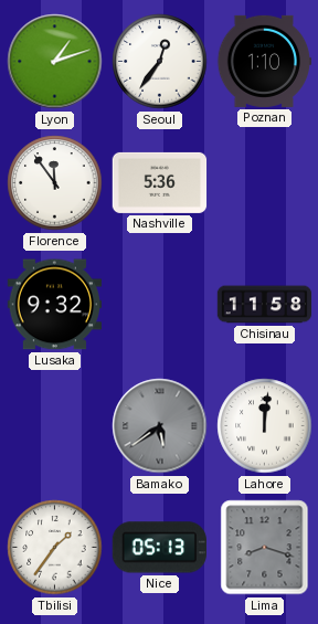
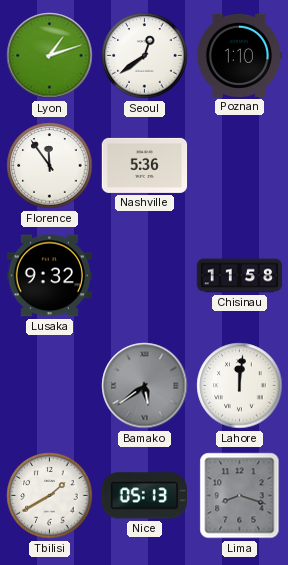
Seoul: 12:36 -> 12:39 (145, 56)
Tbilisi: 1:36 -> 1:40 (50, 496)
